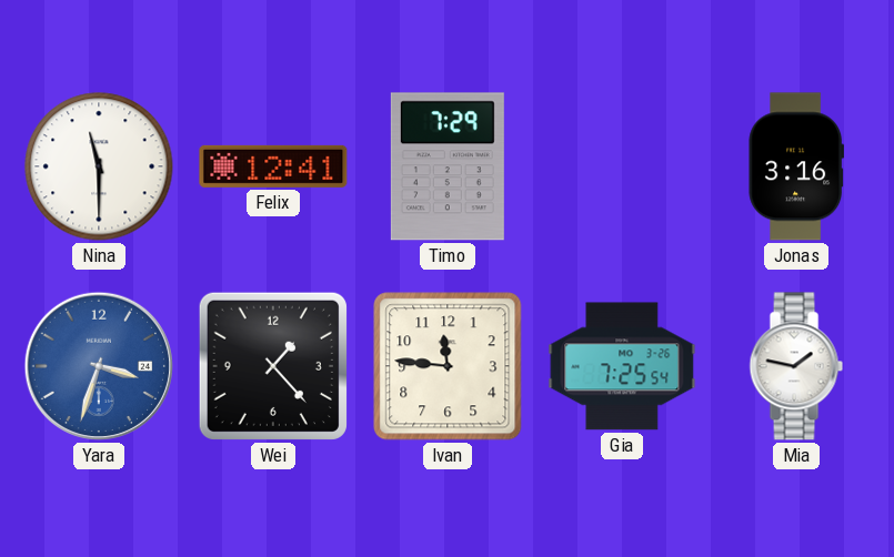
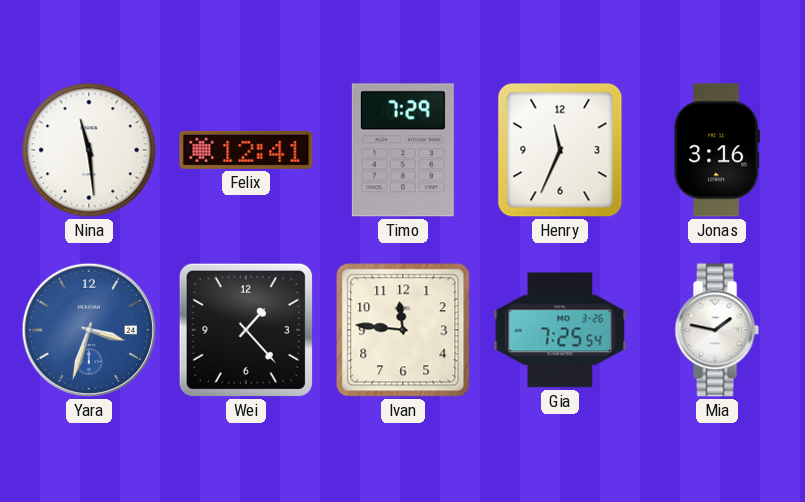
Nina: 11:30 -> 11:29 (89, 150)
Henry: none -> 11:34 (560, 150)
